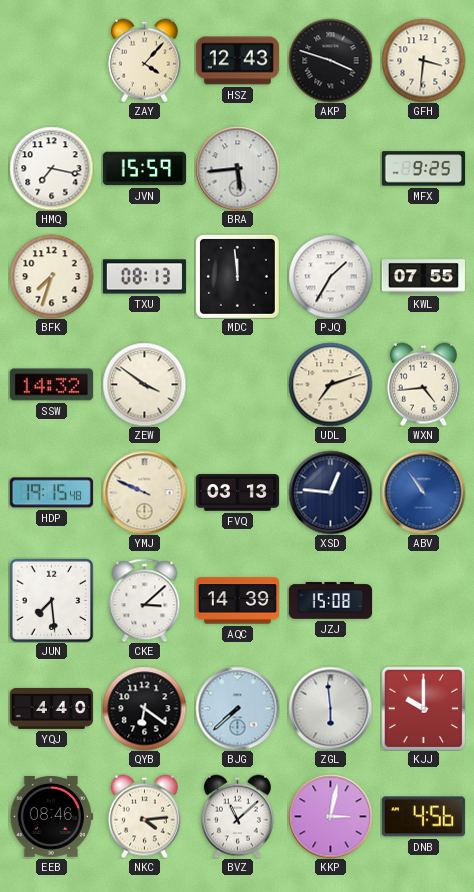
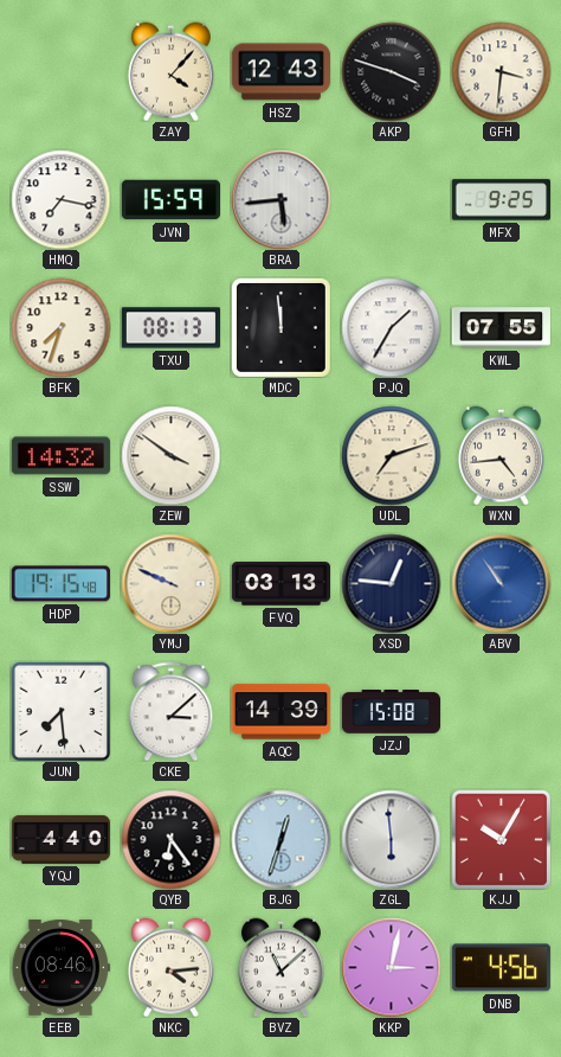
QYB: 6:21 -> 6:24 (170, 839)
BJG: 7:38 -> 12:33 (280, 839)
KJJ: 10:00 -> 10:05 (501, 839)
